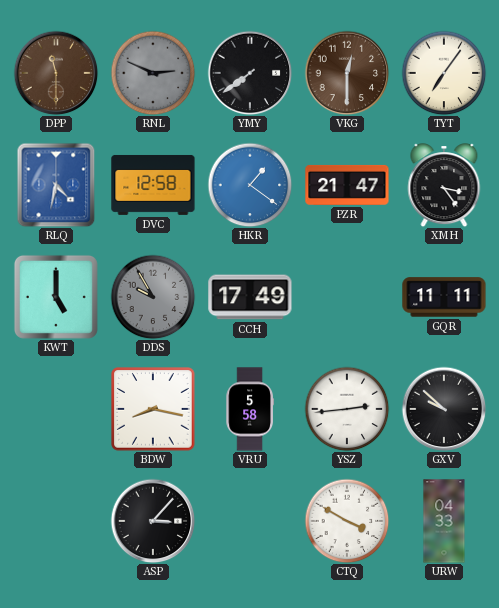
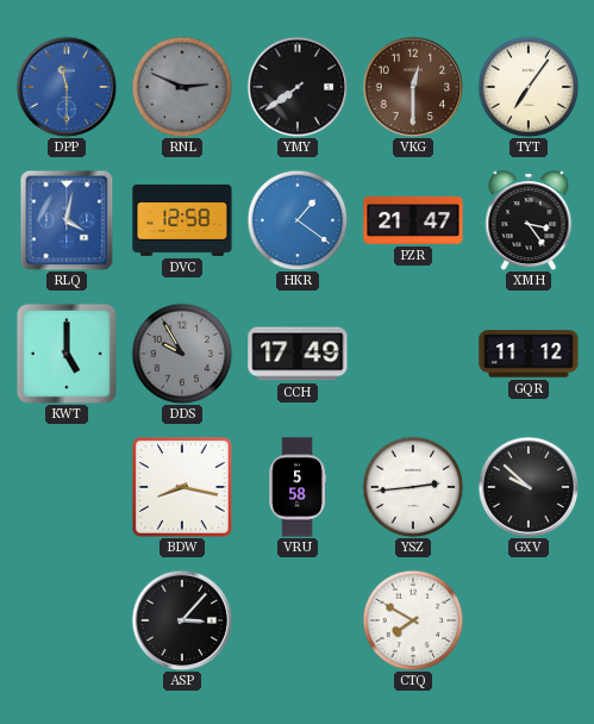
DPP dial: brown -> blue (67, 87)
RLQ: 4:32 -> 4:02 (67, 220)
GQR: 11:11 -> 11:12 (529, 354)
CTQ: 3:50 -> 7:50 (413, 620)
URW: 04:33 -> none (444, 521)
